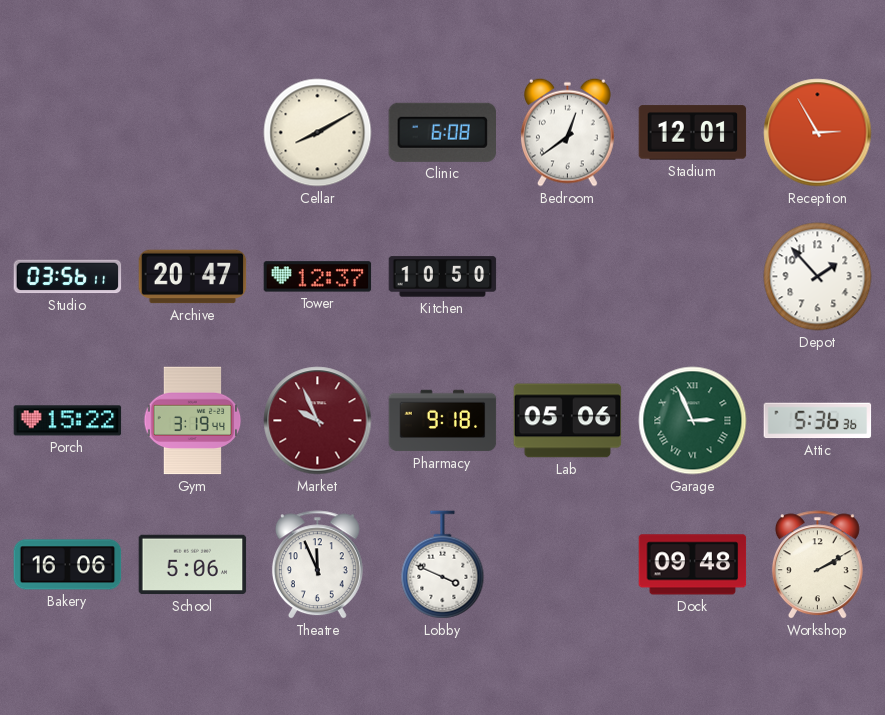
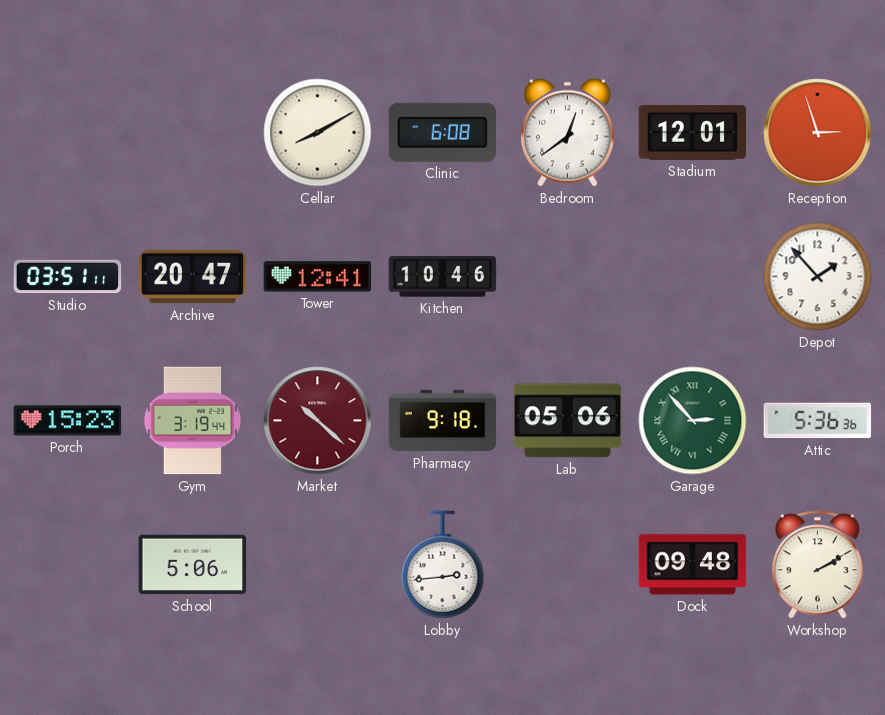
Reception: 2:55 -> 2:57 (818, 133)
Studio: 03:56 -> 03:51 (68, 277)
Tower: 12:37 -> 12:41 (318, 277)
Kitchen: 10:50 -> 10:46 (443, 277)
Porch: 15:22 -> 15:23 (68, 421)
Market: 9:56 -> 10:22 (318, 421)
Garage: 2:56 -> 2:53 (693, 421)
Bakery: 16:06 -> none (68, 565)
Theatre: 11:56 -> none (317, 565)
Lobby: 3:49 -> 2:44 (443, 565)
